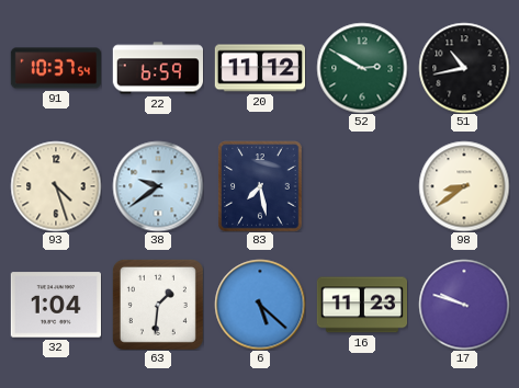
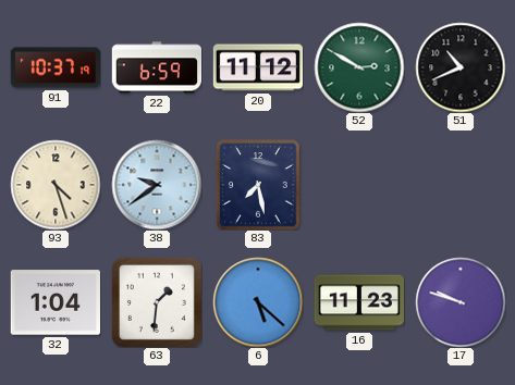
91: 10:37:54 -> 10:37:19 (56, 67)
51: 10:43 -> 10:41 (461, 67)
98: 8:39 -> none (464, 186)
